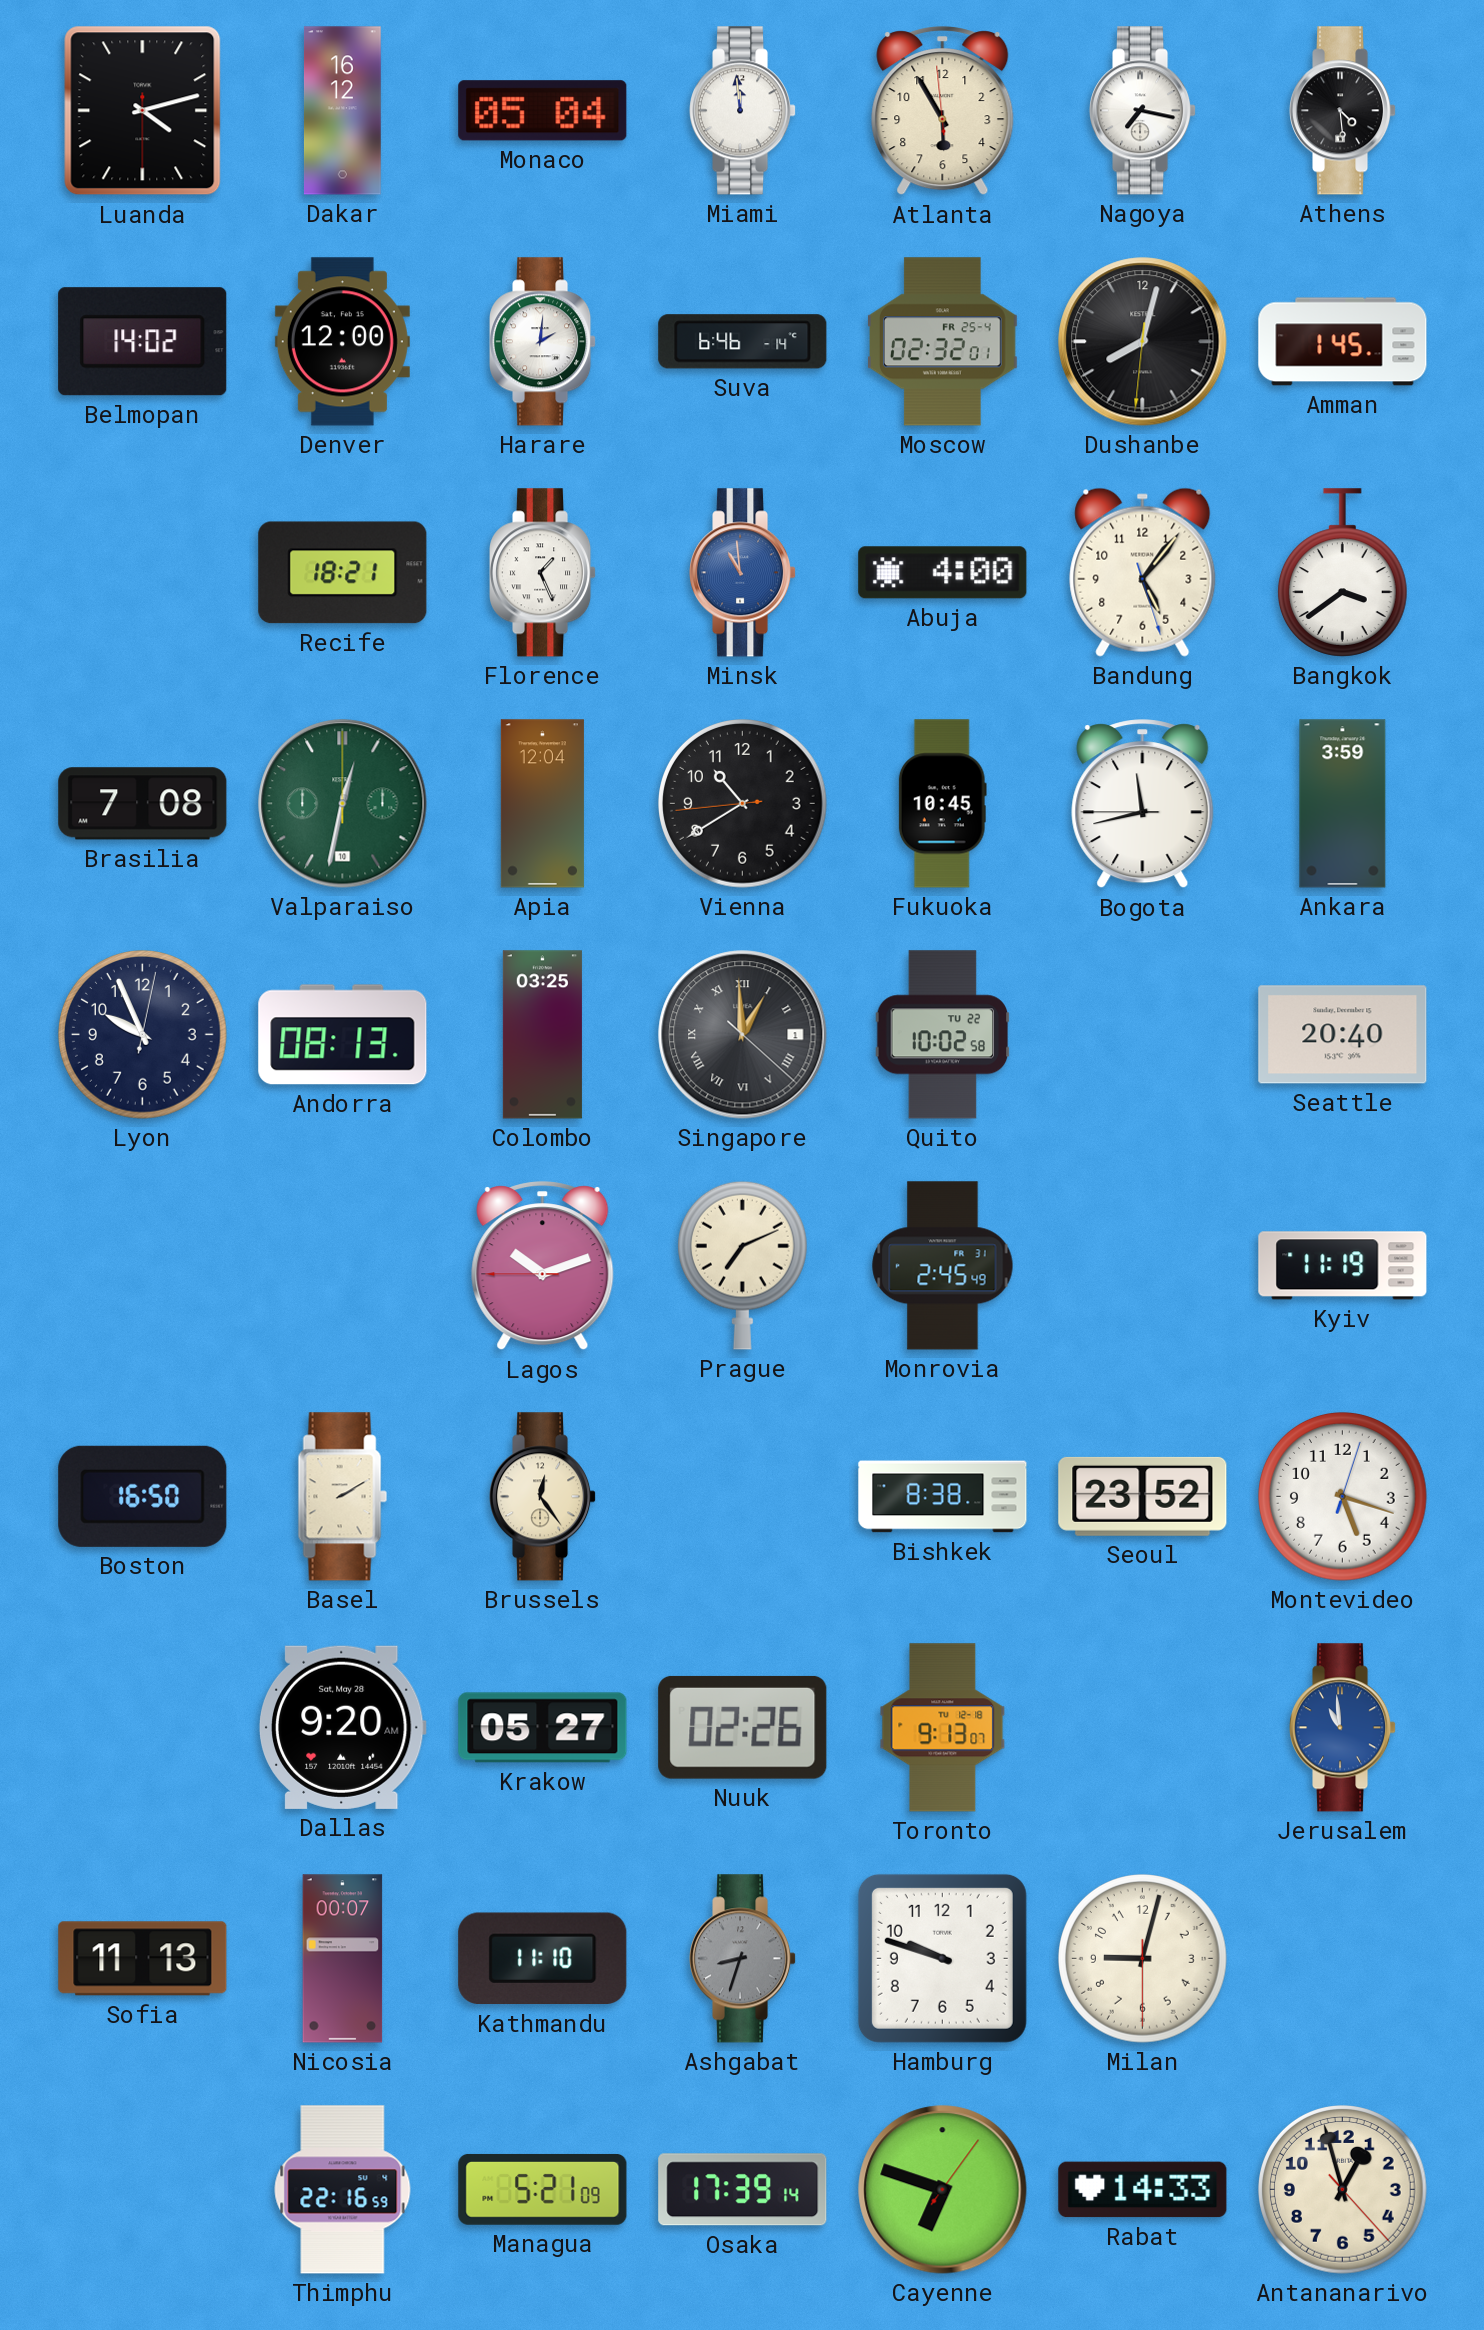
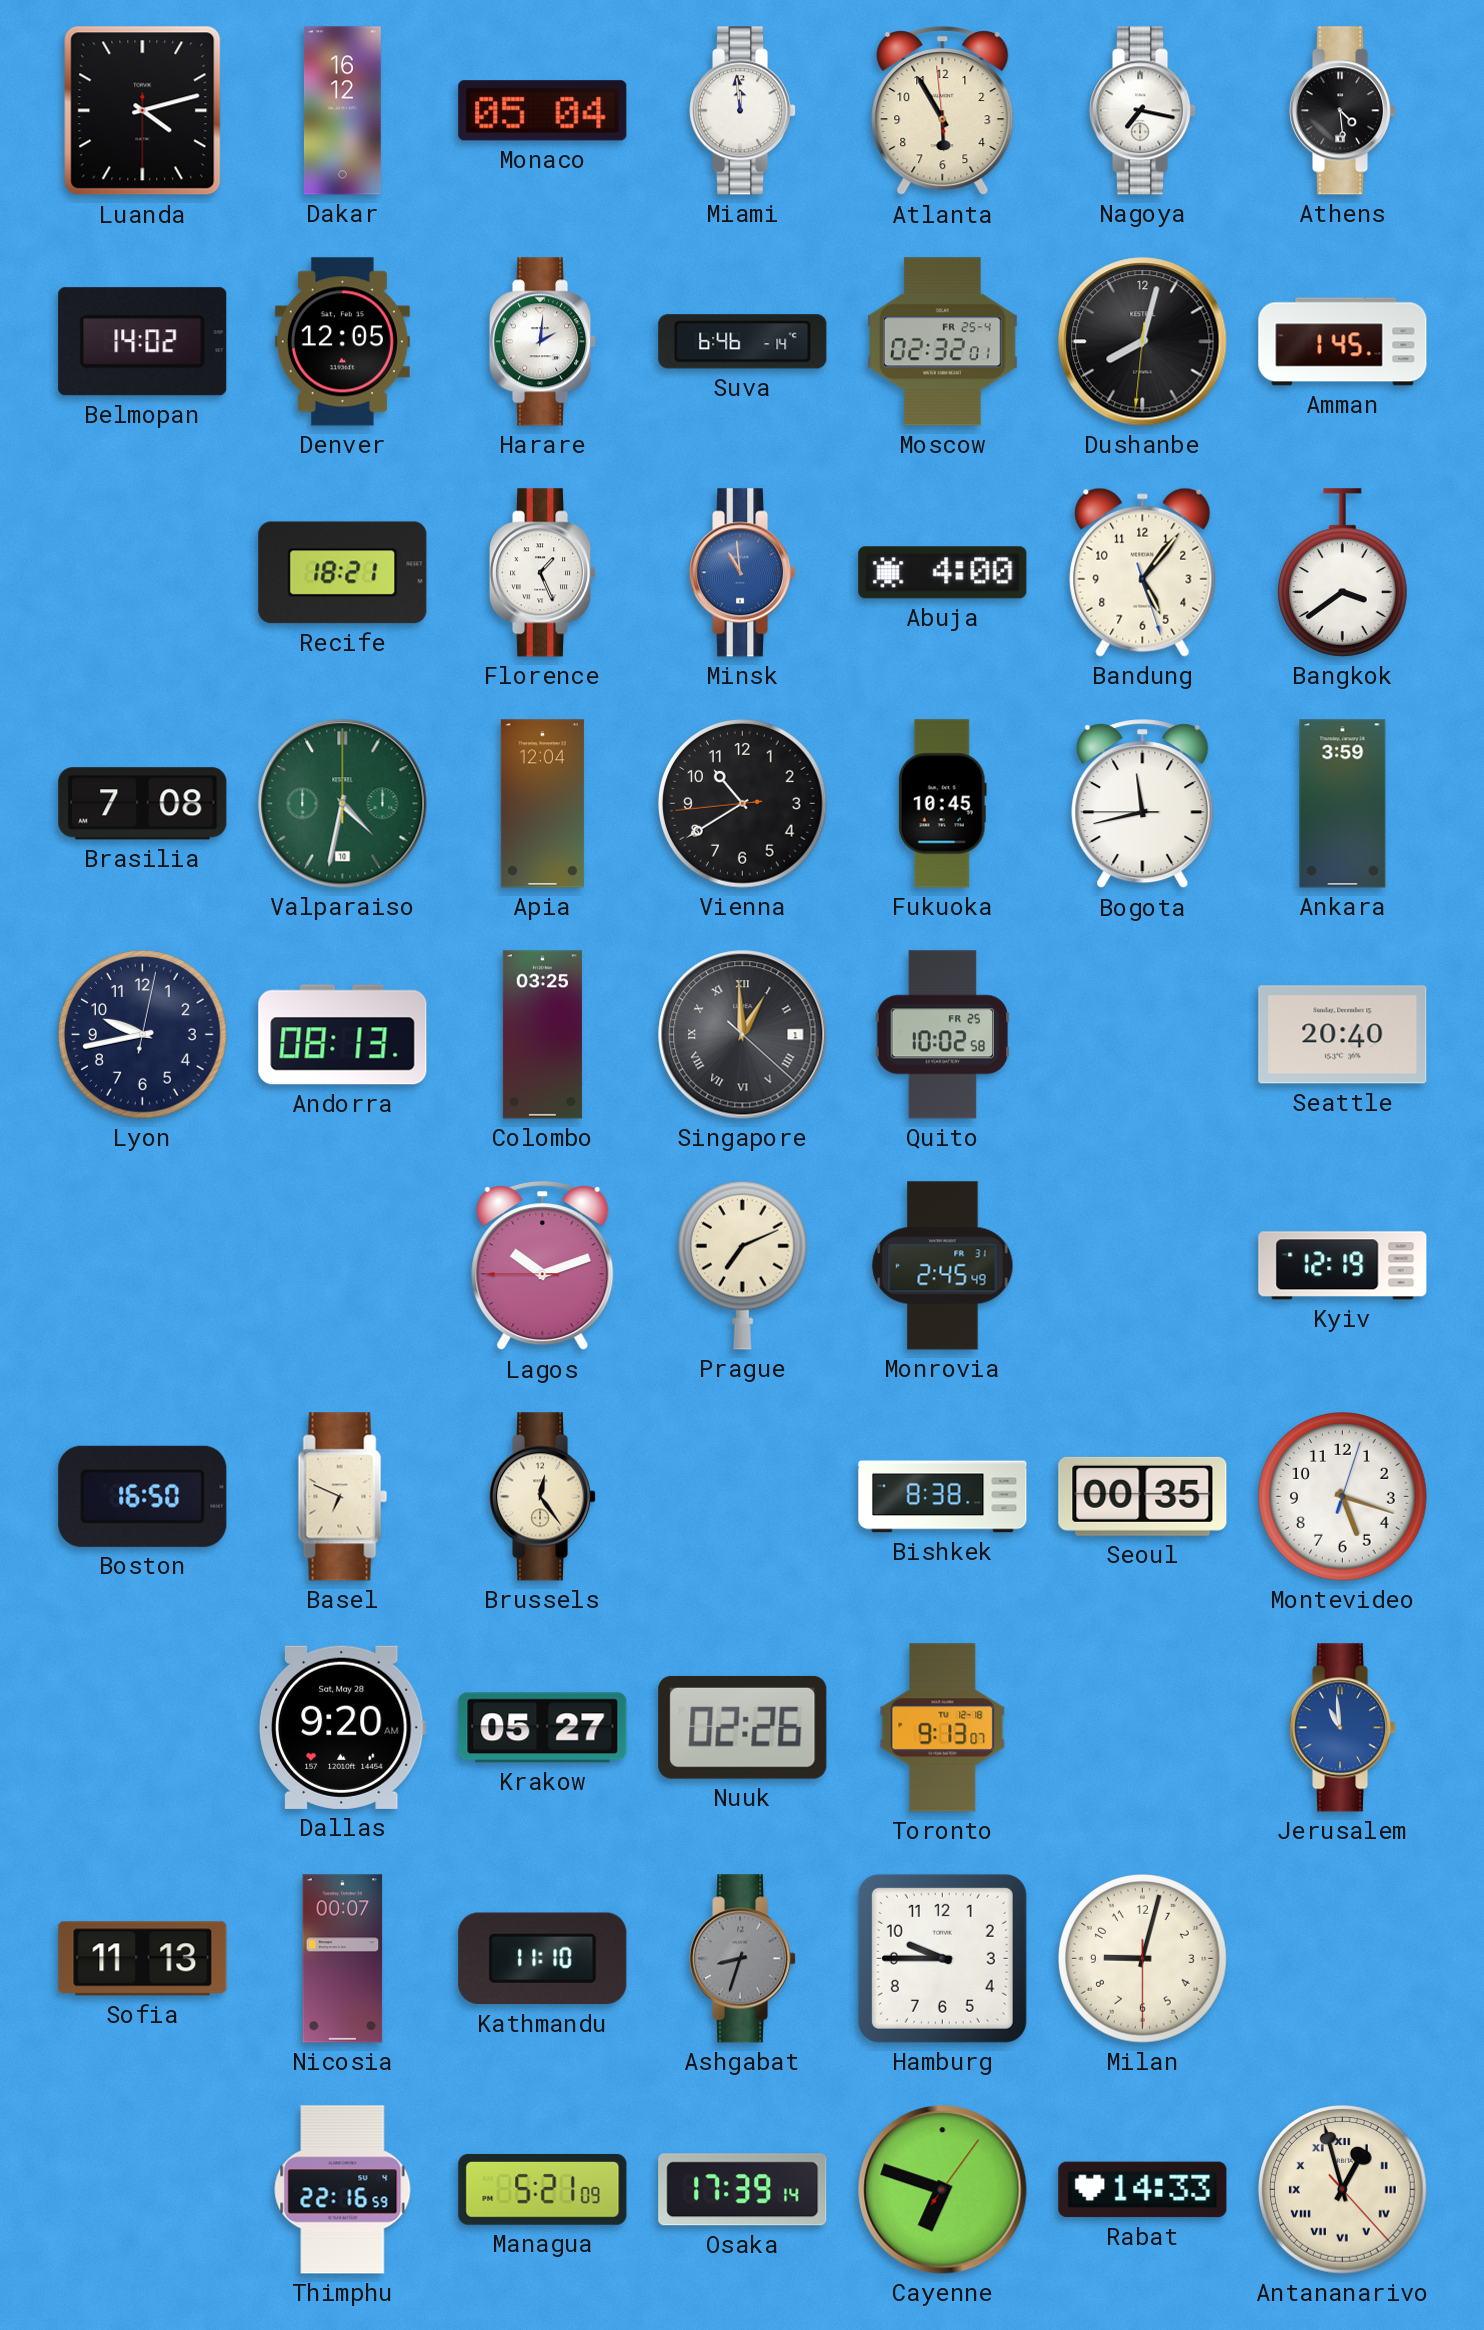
Denver: 12:00 -> 12:05 (342, 342)
Valparaiso: 12:32 -> 4:32 (343, 804)
Lyon: 9:56 -> 9:43 (143, 1035)
Quito date: TU 22 -> FR 25 (943, 1035)
Kyiv: 11:19 -> 12:19 (1343, 1266)
Basel: 2:10 -> 6:49 (342, 1497)
Seoul: 23:52 -> 00:35 (1143, 1496)
Hamburg: 9:48 -> 9:45 (942, 1958)
Antananarivo numerals: Arabic -> Roman (1343, 2190)
